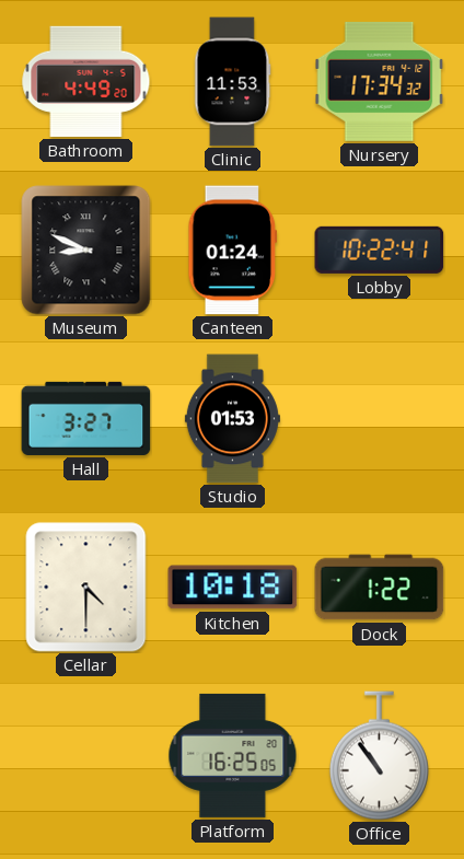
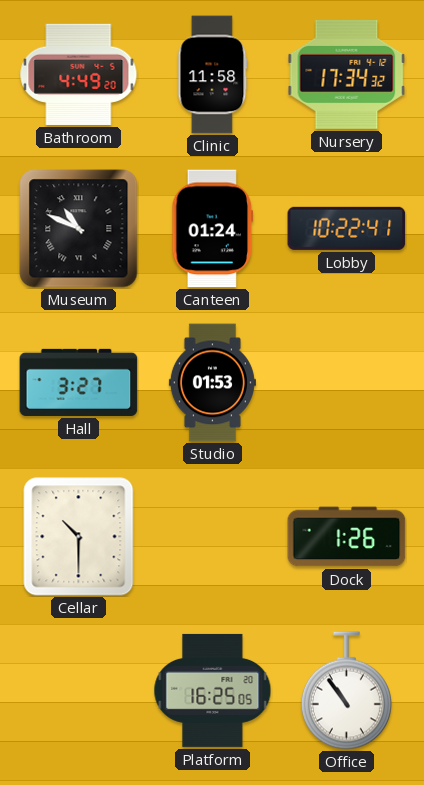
Clinic: 11:53 -> 11:58 (212, 75)
Museum: 8:49 -> 10:49 (79, 229)
Cellar: 4:30 -> 10:30 (79, 537)
Kitchen: 10:18 -> none (233, 588)
Dock: 1:22 -> 1:26 (347, 537)
